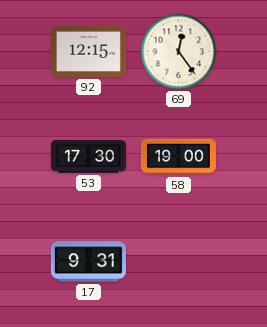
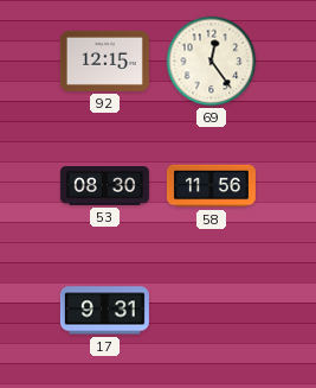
53: 17:30 -> 08:30 (104, 186)
58: 19:00 -> 11:56 (211, 186)
